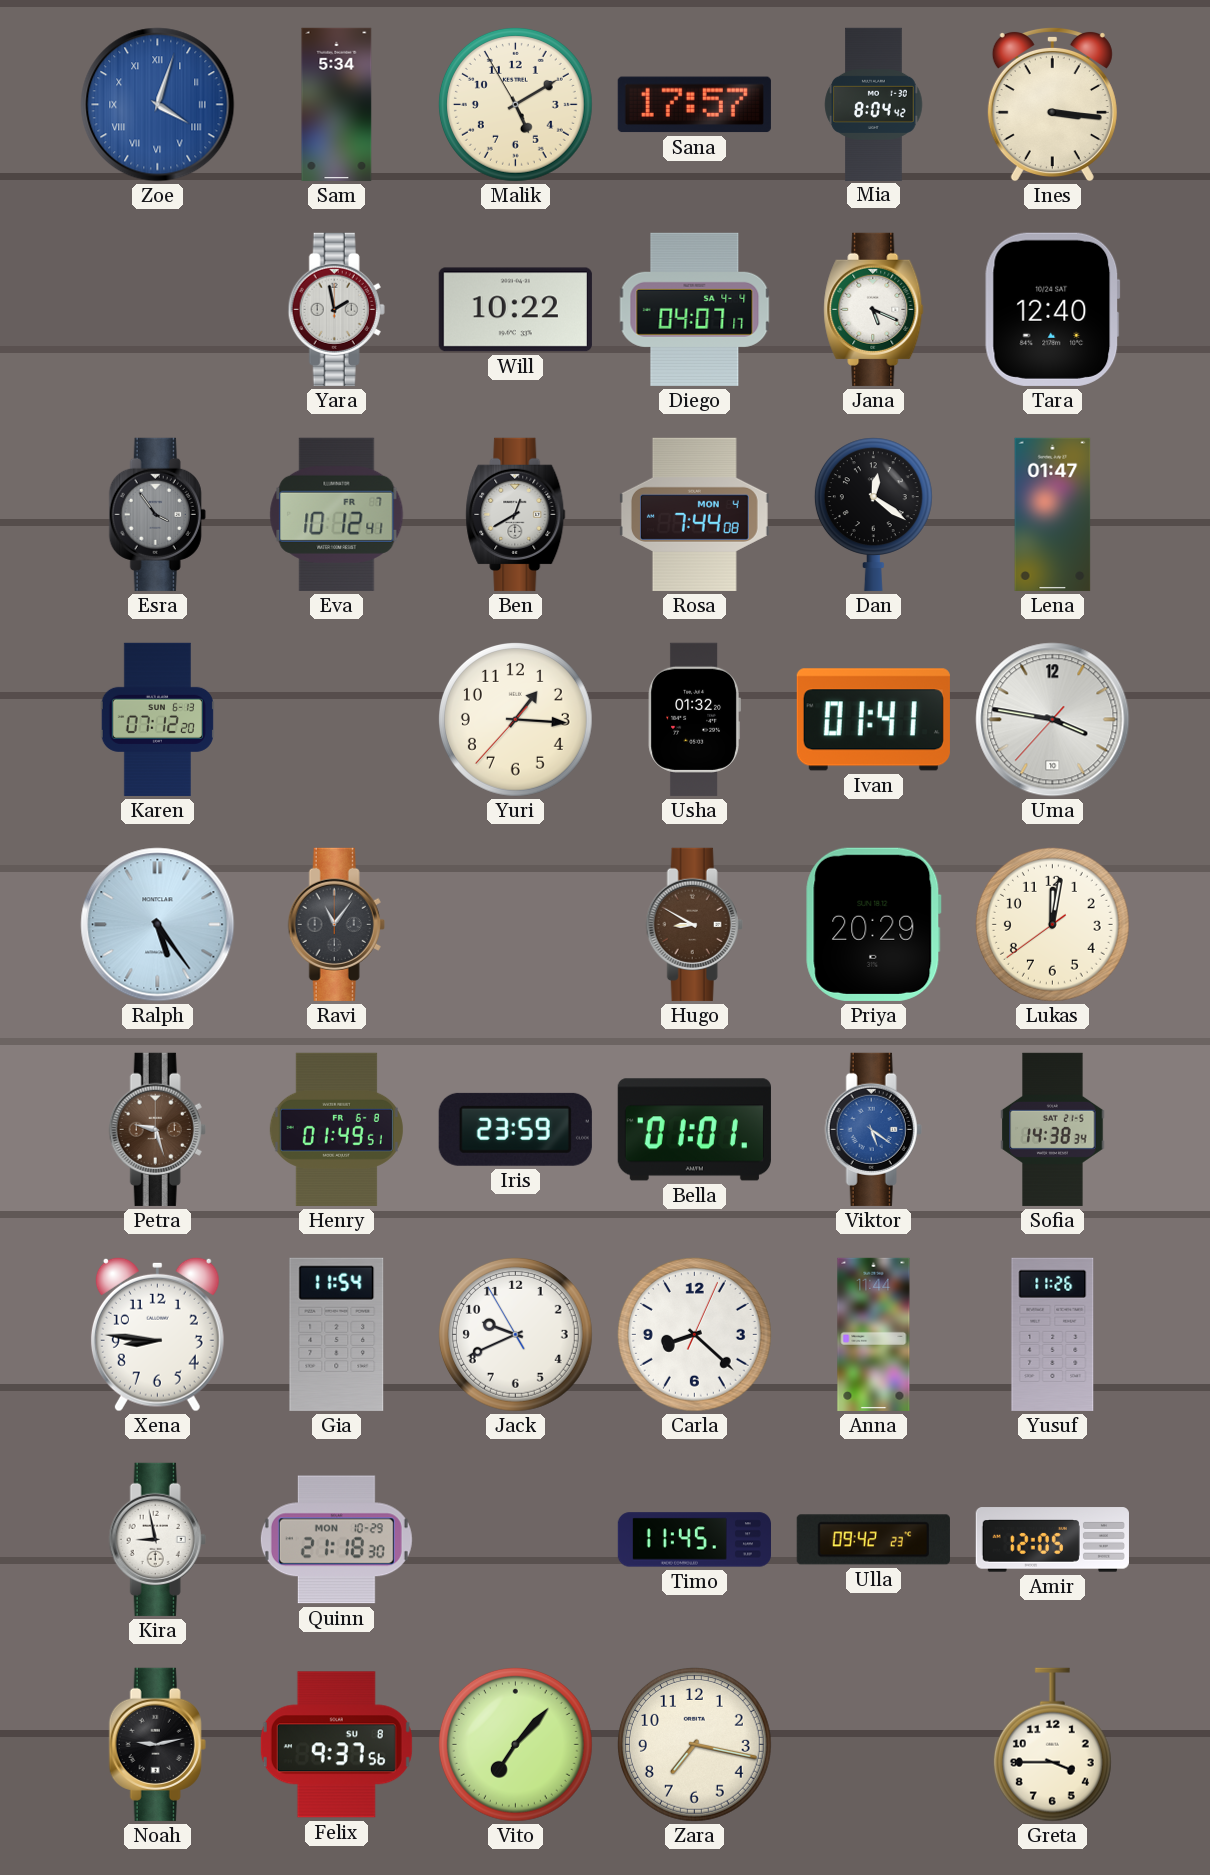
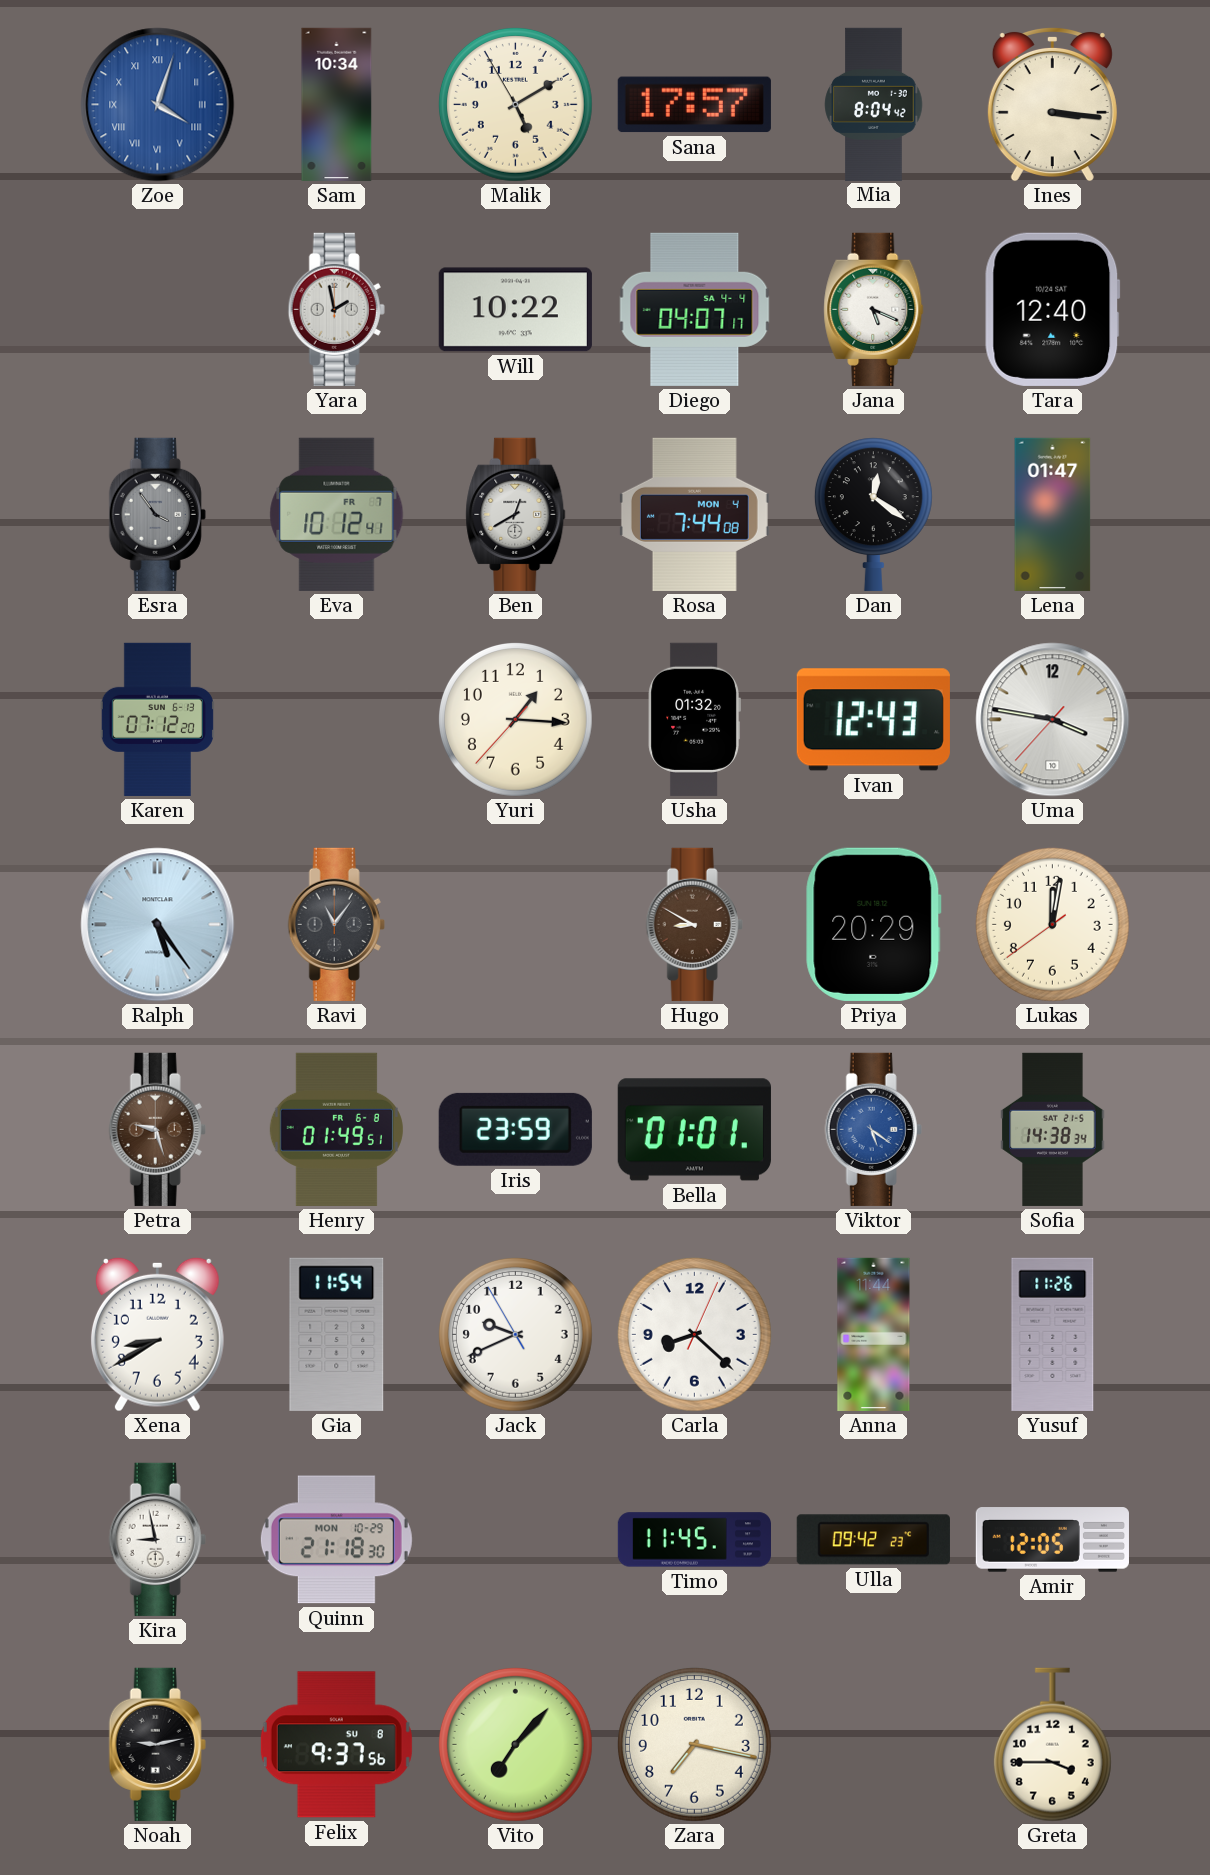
Sam: 5:34 -> 10:34 (337, 104)
Ivan: 01:41 -> 12:43 (873, 720)
Xena: 8:46 -> 8:40 (157, 1334)
